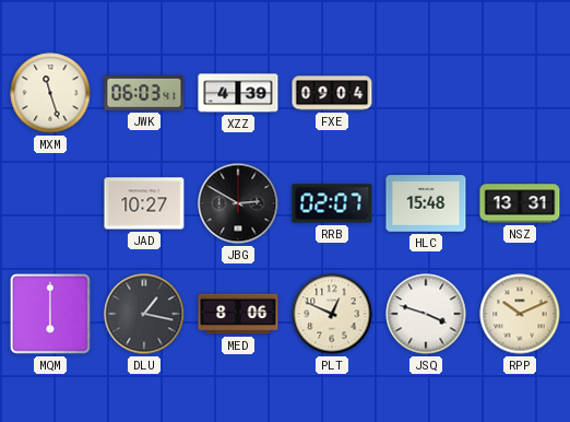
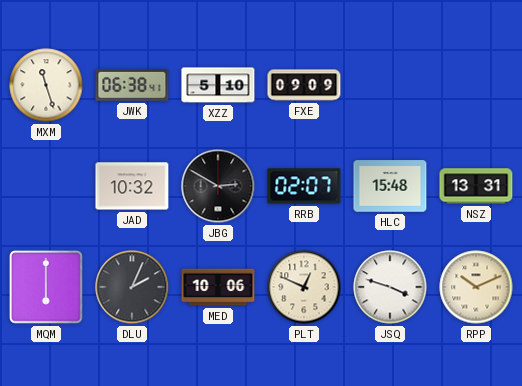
JWK: 06:03 -> 06:38 (132, 85)
XZZ: 4:39 -> 5:10 (218, 85)
FXE: 09:04 -> 09:09 (304, 85)
JAD: 10:27 -> 10:32 (132, 186)
DLU: 1:17 -> 2:04 (132, 287)
MED: 8:06 -> 10:06 (218, 287)
